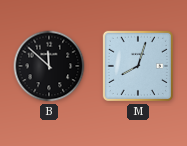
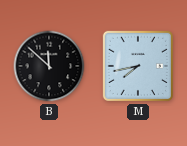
M: 8:03 -> 7:43 (138, 66)
